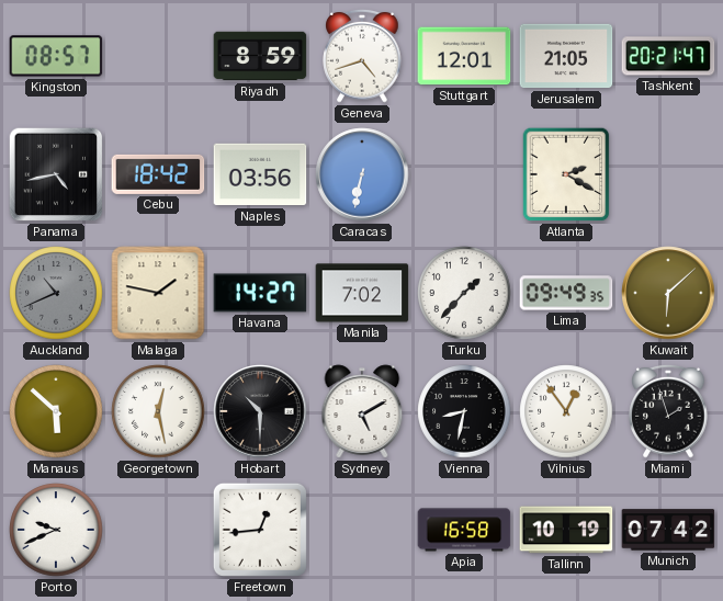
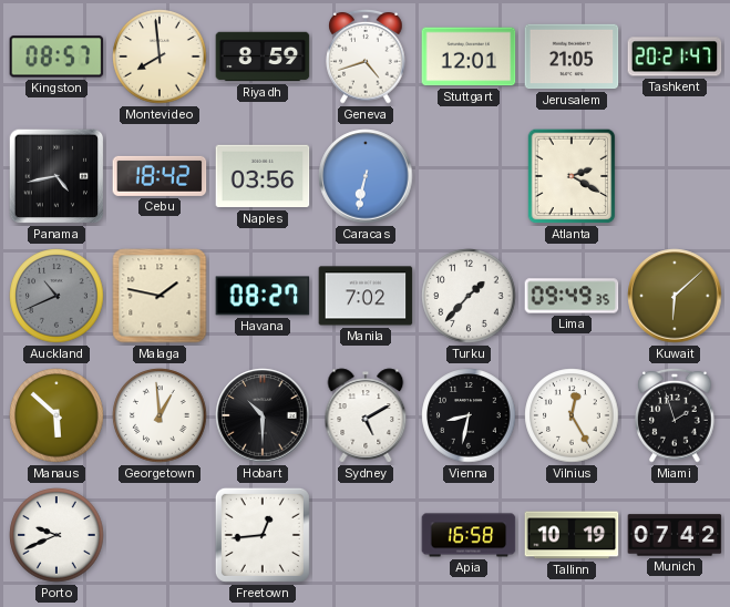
Montevideo: none -> 7:59 (160, 56)
Havana: 14:27 -> 08:27 (263, 296)
Georgetown: 12:28 -> 12:59 (160, 415)
Vilnius: 12:54 -> 12:25 (572, 415)
